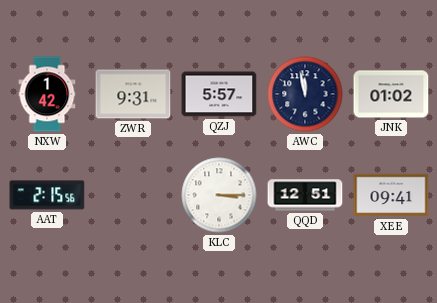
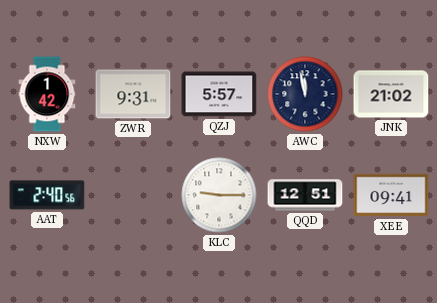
JNK: 01:02 -> 21:02 (391, 94)
AAT: 2:15 -> 2:40 (47, 195)
KLC: 3:15 -> 9:15 (219, 195)
